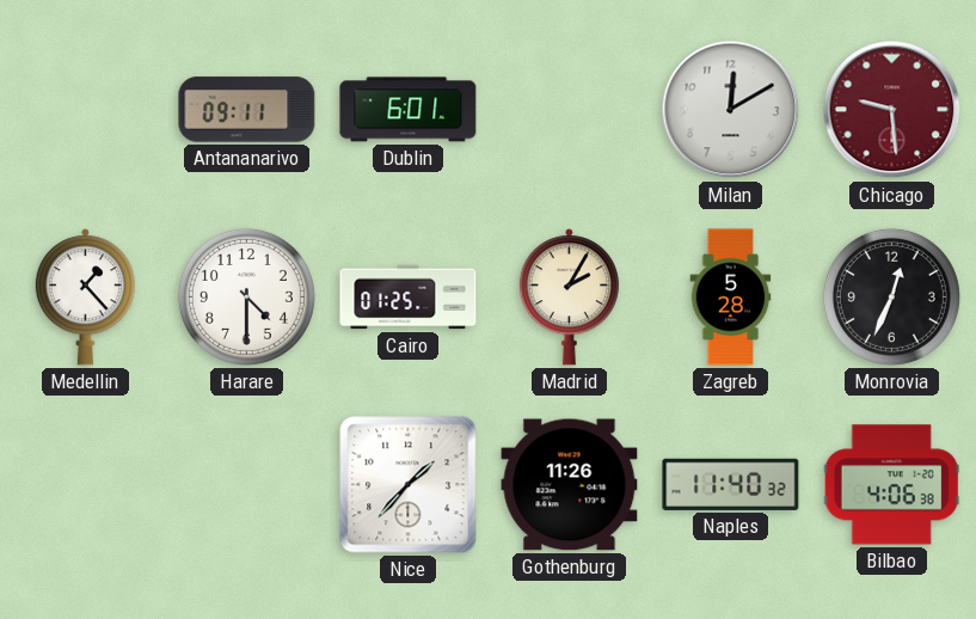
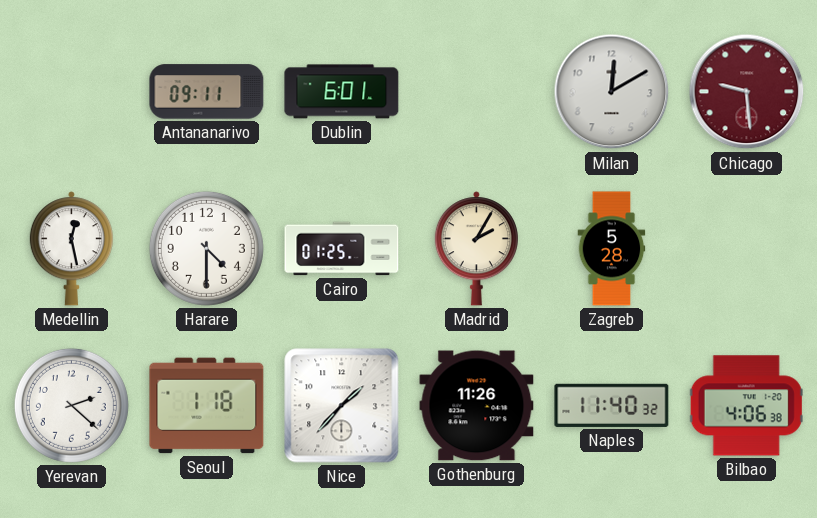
Medellin: 1:23 -> 12:28 (71, 249)
Monrovia: 12:34 -> none (891, 296)
Yerevan: none -> 2:22 (71, 405)
Seoul: none -> 1:18 (207, 406)
